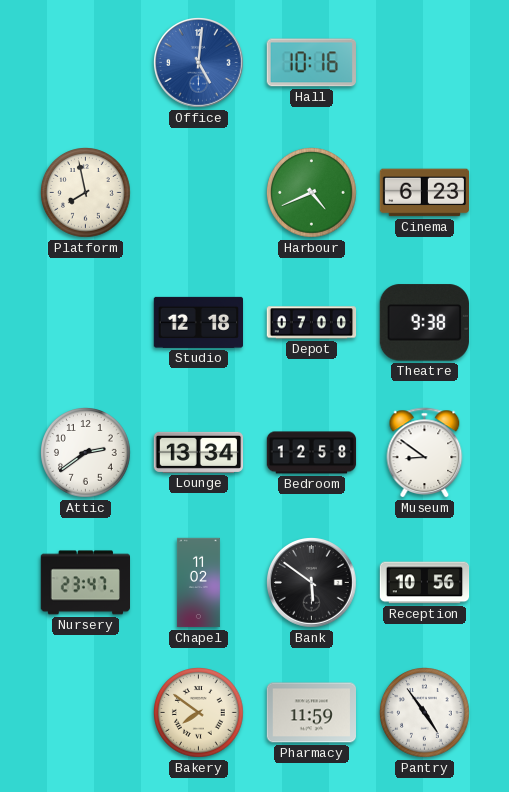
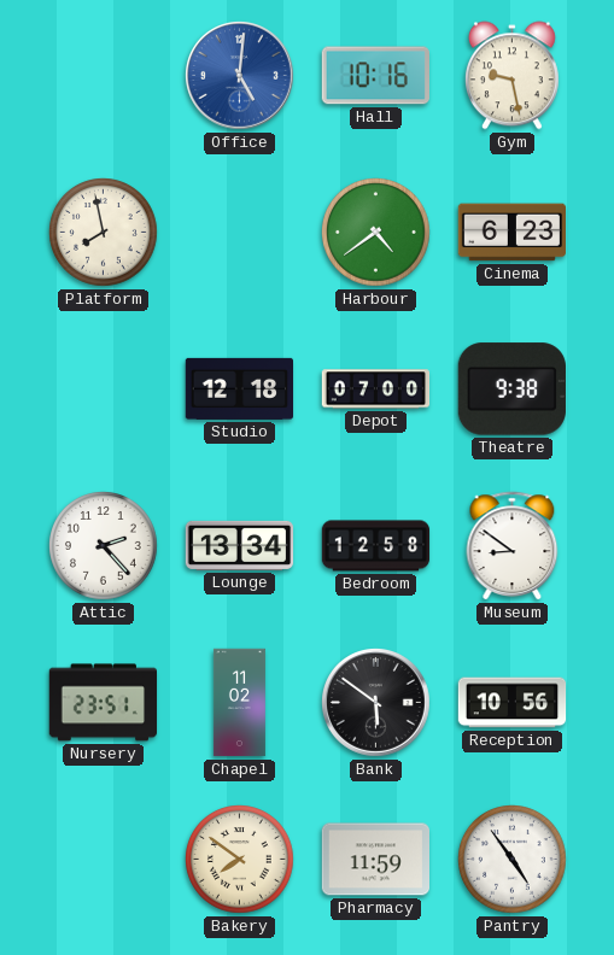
Gym: none -> 9:28 (511, 76)
Harbour: 4:41 -> 4:39 (376, 233)
Attic: 2:39 -> 2:23 (104, 546)
Nursery: 23:47 -> 23:51 (104, 703)
